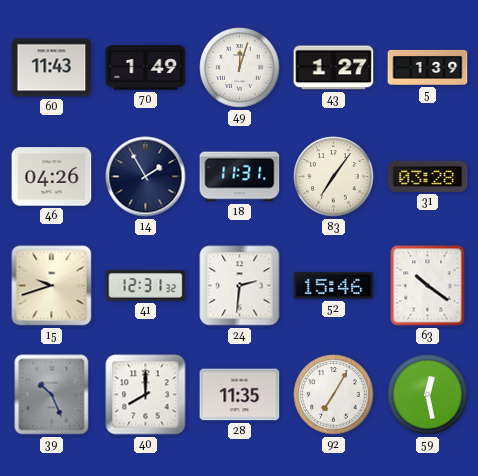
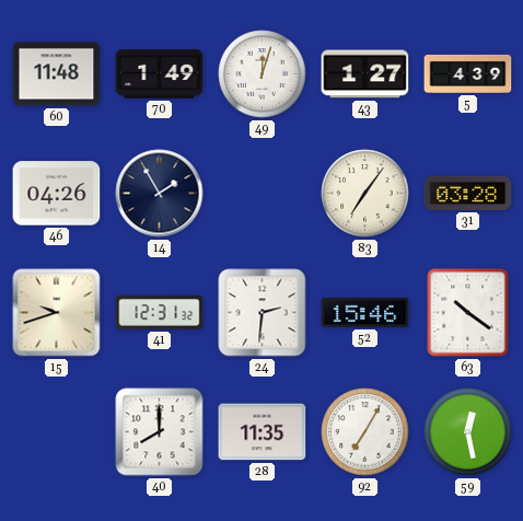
60: 11:43 -> 11:48 (57, 74)
5: 1:39 -> 4:39 (468, 73)
18: 11:31 -> none (240, 177)
39: 10:26 -> none (52, 395)
